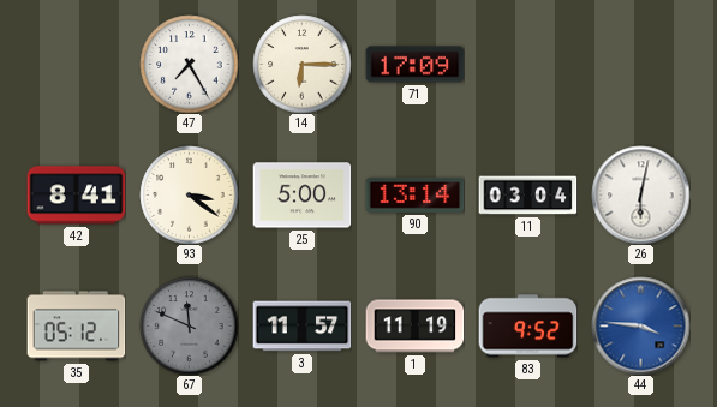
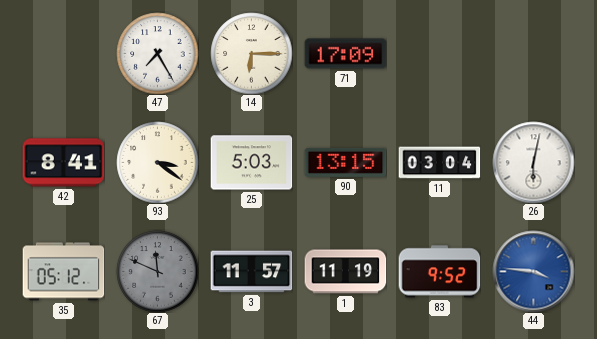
25: 5:00 -> 5:03 (251, 163)
90: 13:14 -> 13:15 (345, 162)
